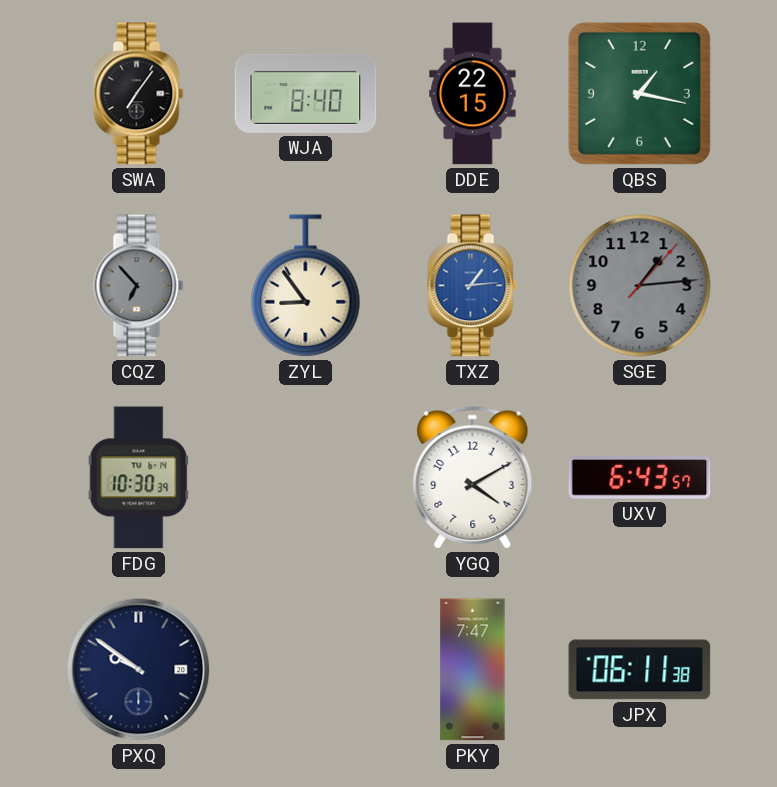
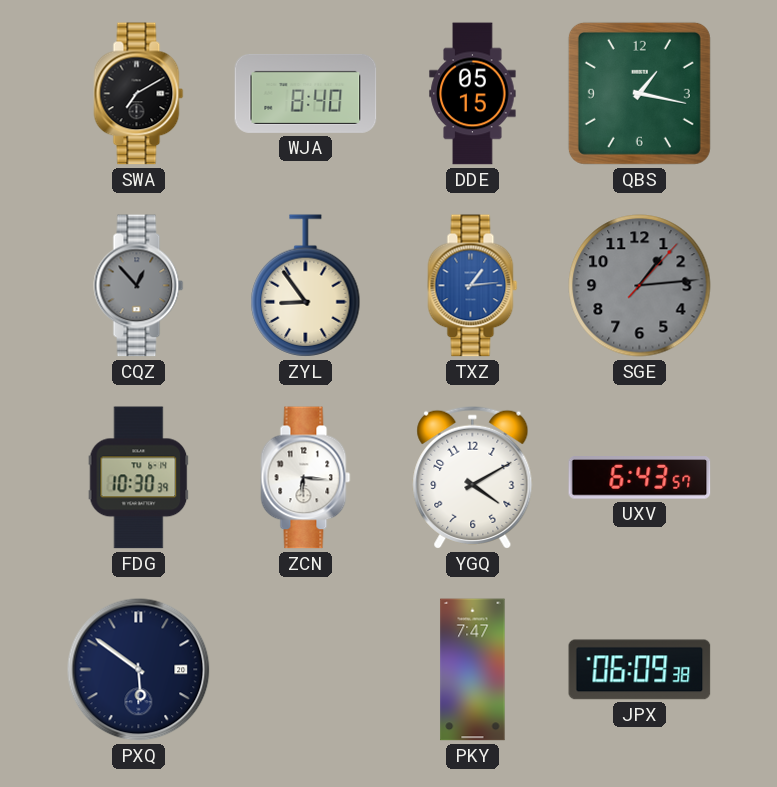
SWA: 7:06 -> 7:10 (139, 94)
DDE: 22:15 -> 05:15 (473, 94)
CQZ: 6:53 -> 12:53 (139, 286)
ZCN: none -> 6:16 (306, 478)
PXQ: 9:51 -> 5:51 (139, 670)
JPX: 06:11 -> 06:09 (640, 670)
